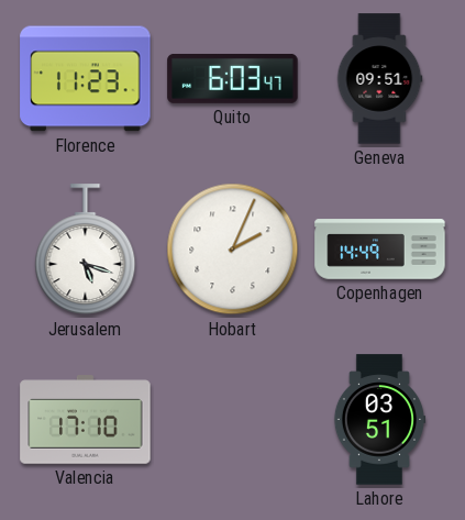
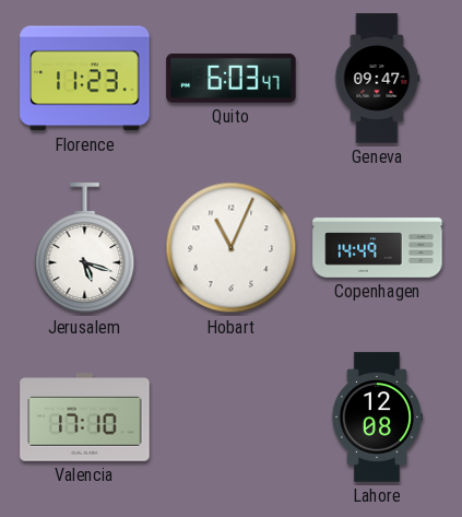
Geneva: 09:51 -> 09:47 (377, 79)
Hobart: 2:04 -> 11:04 (232, 248)
Lahore: 03:51 -> 12:08 (377, 418)
